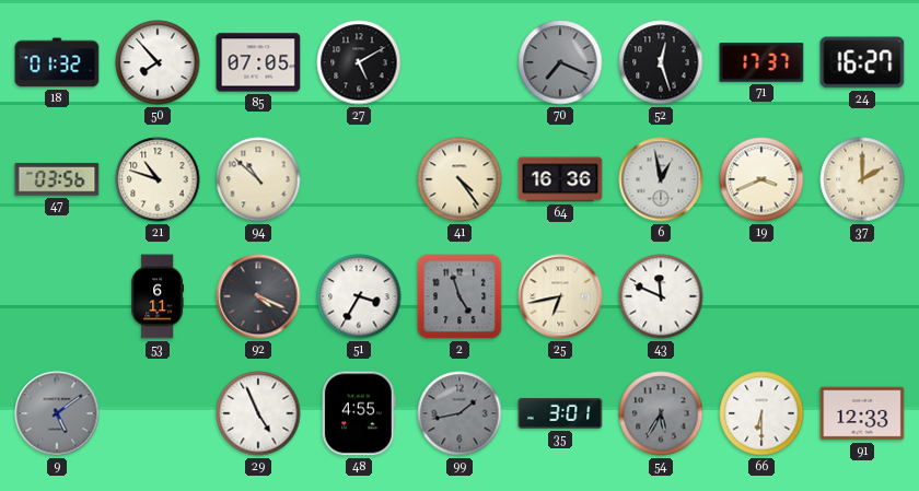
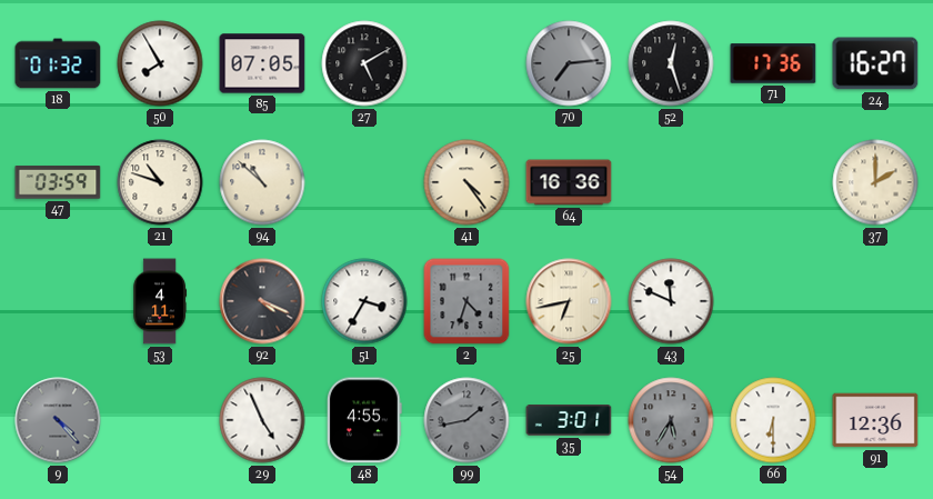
50: 7:53 -> 7:55 (160, 63)
70: 7:19 -> 7:14 (569, 63)
71: 17:37 -> 17:36 (773, 63)
47: 03:56 -> 03:59 (58, 182)
6: 12:58 -> none (661, 179)
19: 3:41 -> none (761, 179)
53: 6:11 -> 4:11 (160, 301)
2: 4:57 -> 4:33 (466, 301)
9: 5:09 -> 4:23 (58, 420)
91: 12:33 -> 12:36 (875, 420)
